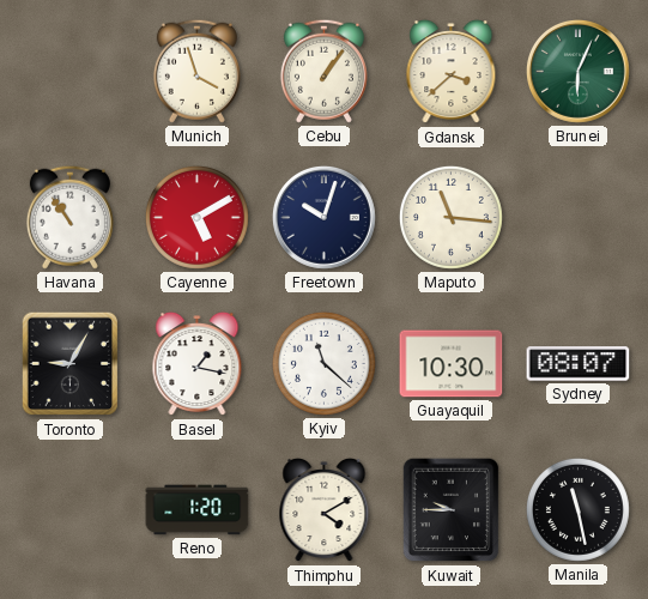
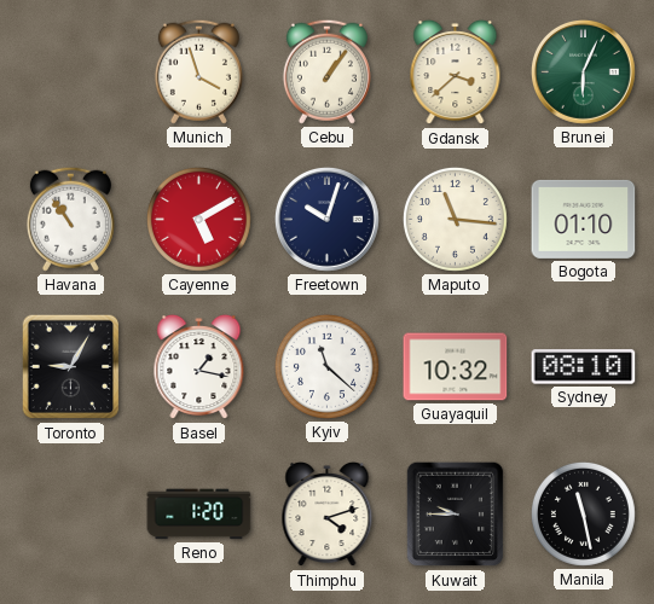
Bogota: none -> 01:10 (584, 219)
Guayaquil: 10:30 -> 10:32 (456, 367)
Sydney: 08:07 -> 08:10 (584, 367)
Thimphu: 4:10 -> 4:12 (328, 515)
